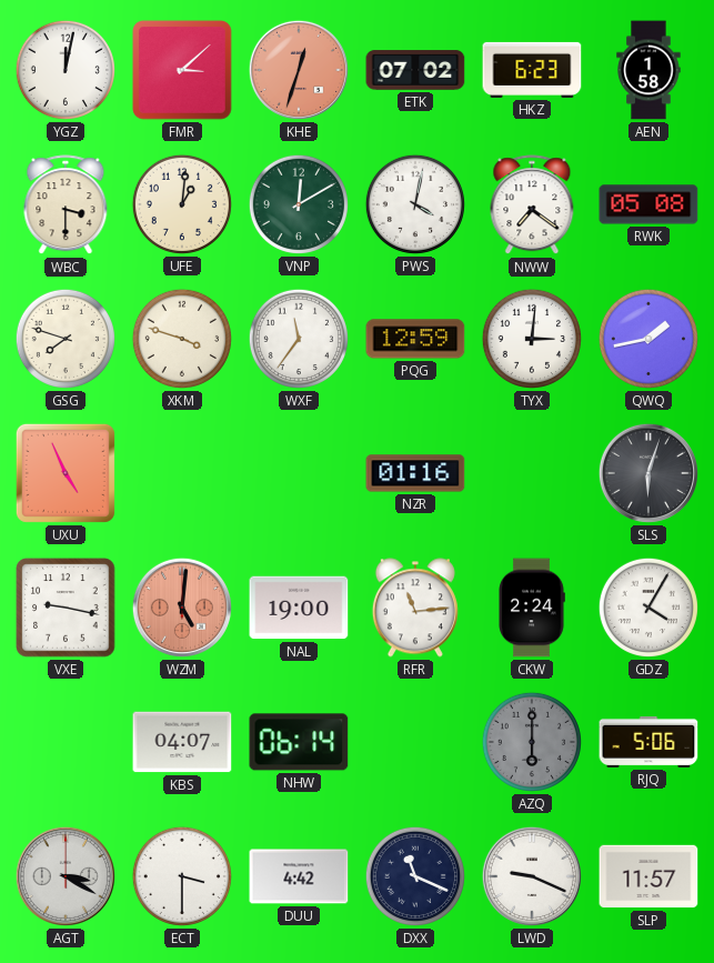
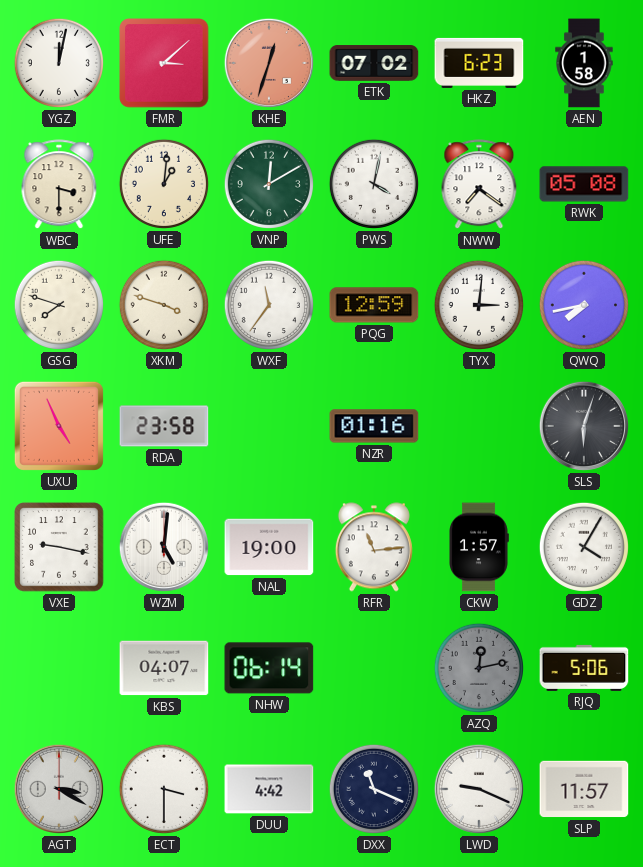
QWQ: 1:43 -> 7:43 (584, 305)
RDA: none -> 23:58 (164, 426)
WZM dial: salmon -> white (164, 547)
CKW: 2:24 -> 1:57 (479, 547)
AZQ: 6:00 -> 12:13 (479, 668)
